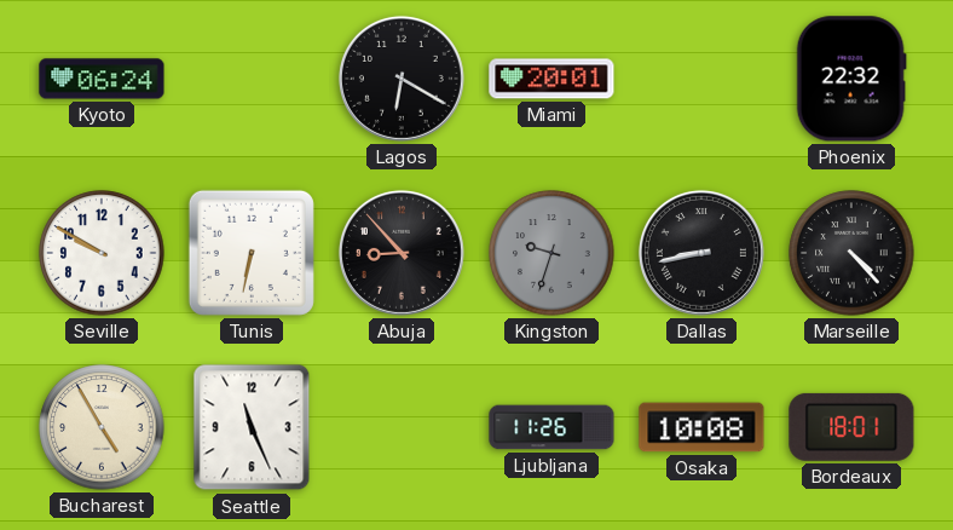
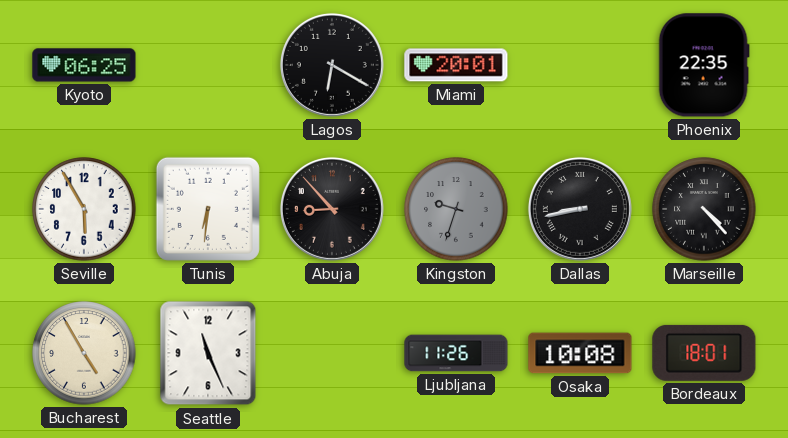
Kyoto: 06:24 -> 06:25 (84, 65)
Phoenix: 22:32 -> 22:35 (704, 65)
Seville: 9:50 -> 5:55 (84, 209)
Tunis: 6:32 -> 6:31 (208, 209)
